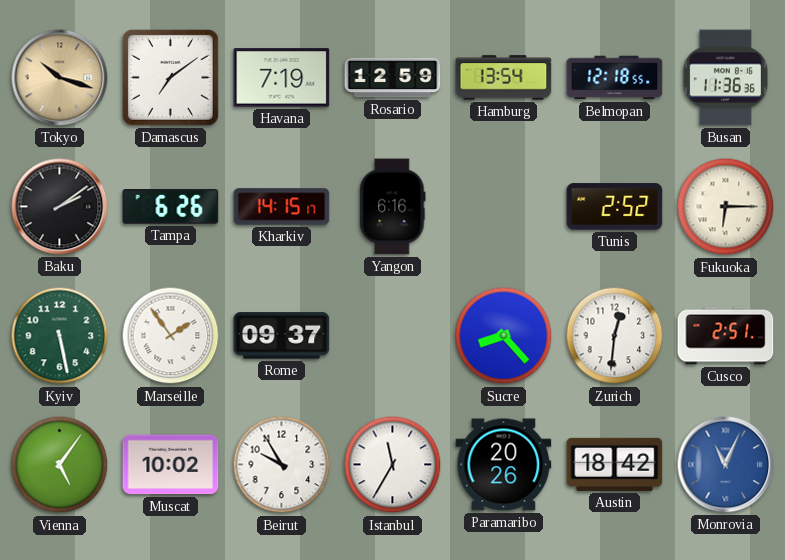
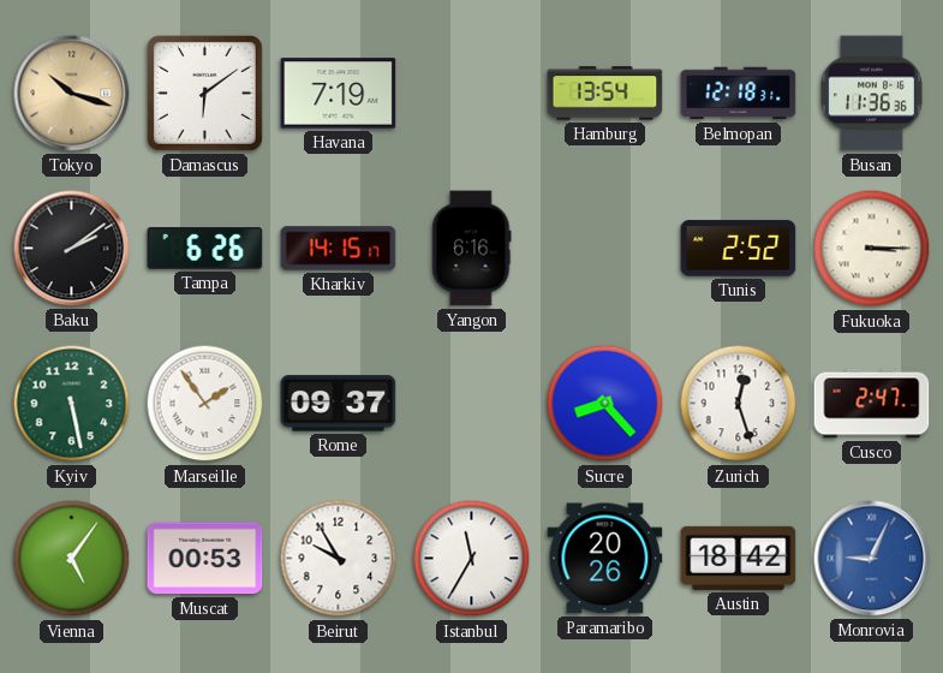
Damascus: 7:09 -> 6:09 (204, 93)
Rosario: 12:59 -> none (393, 78)
Belmopan: 12:18:55 -> 12:18:31 (739, 94)
Fukuoka: 6:15 -> 3:15 (872, 249)
Zurich: 12:31 -> 12:27 (739, 404)
Cusco: 2:51 -> 2:47 (872, 404)
Muscat: 10:02 -> 00:53 (205, 559)
Monrovia: 11:04 -> 9:04 (872, 559)
